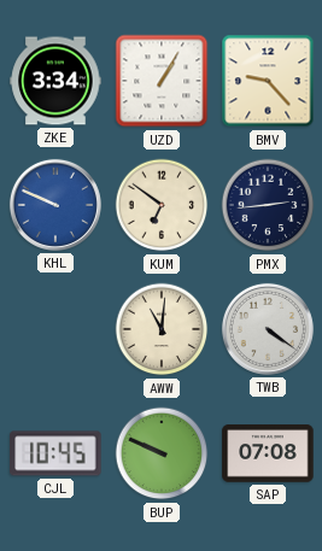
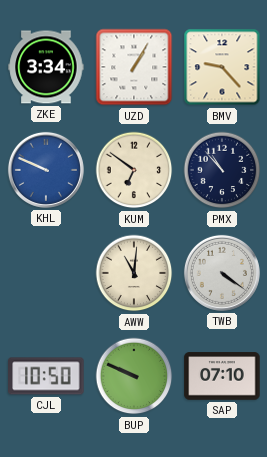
PMX: 2:44 -> 10:53 (222, 170)
CJL: 10:45 -> 10:50 (46, 376)
SAP: 07:08 -> 07:10 (222, 376)
